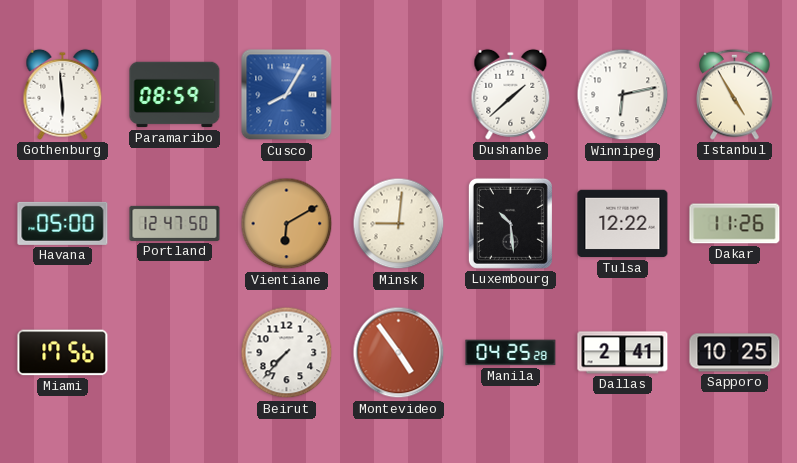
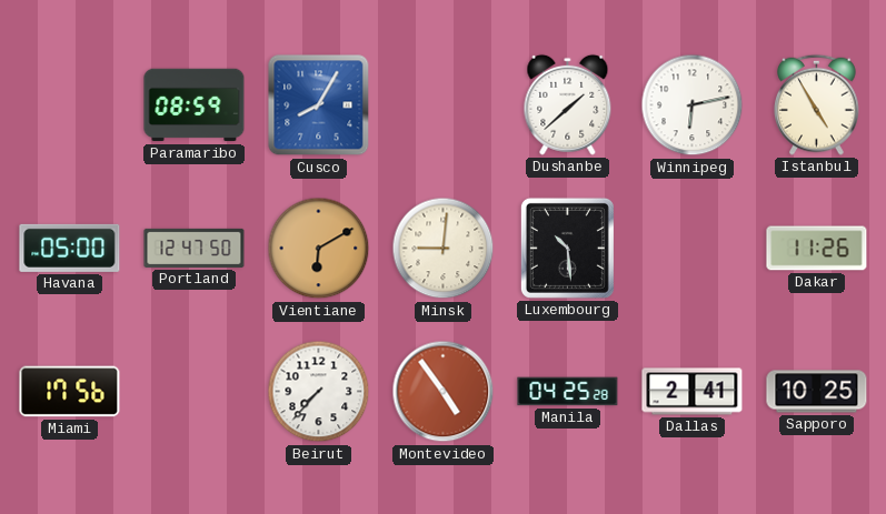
Gothenburg: 5:59 -> none (63, 94)
Tulsa: 12:22 -> none (623, 224)
